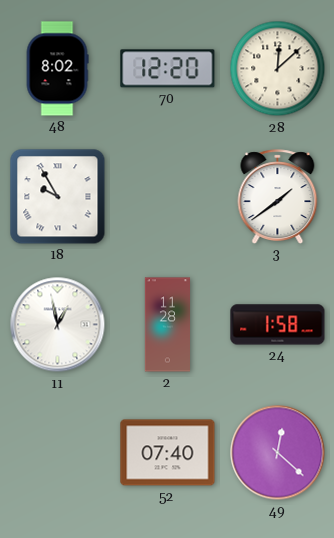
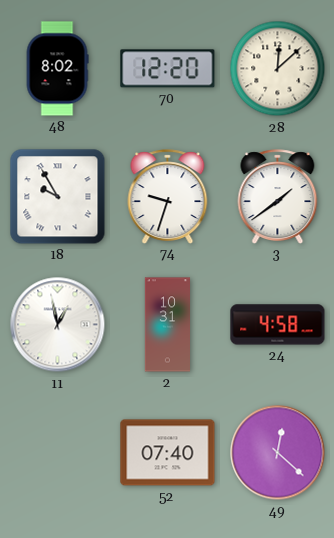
74: none -> 9:33 (168, 196)
2: 11:28 -> 10:31 (168, 325)
24: 1:58 -> 4:58 (278, 325)
